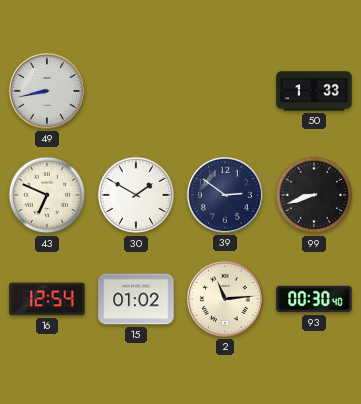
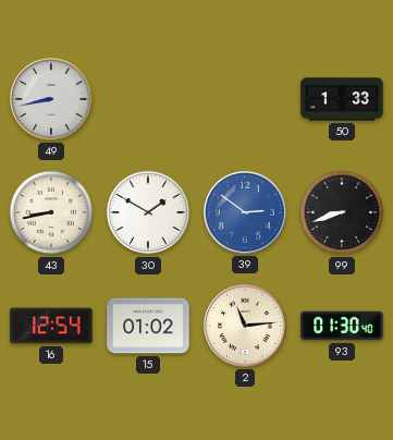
43: 6:49 -> 8:43 (51, 212)
39 dial: navy -> blue (245, 212)
93: 00:30 -> 01:30 (342, 326)
